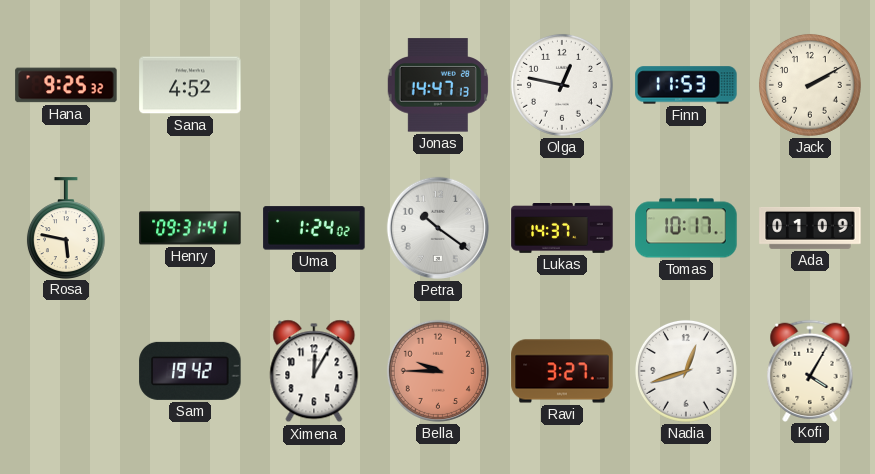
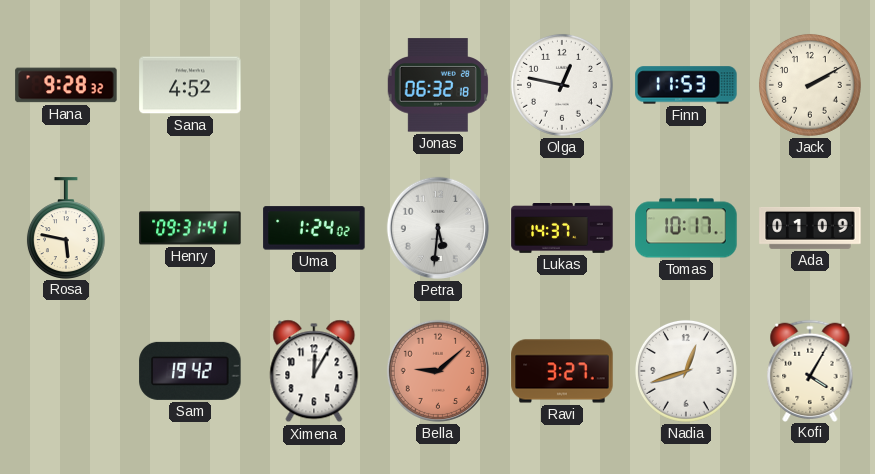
Hana: 9:25 -> 9:28 (66, 85)
Jonas: 14:47 -> 06:32 (438, 85)
Petra: 10:21 -> 5:31 (438, 228)
Bella: 9:45 -> 9:08 (438, 371)
